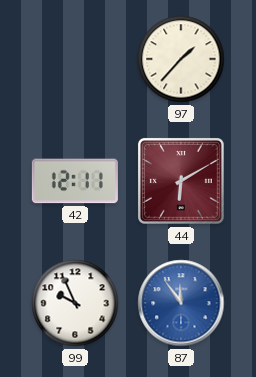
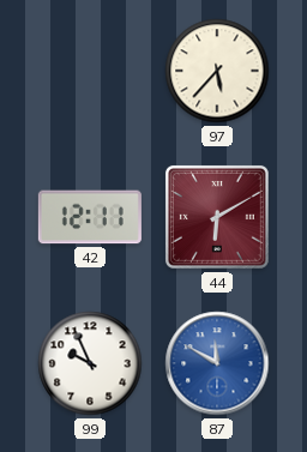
97: 1:37 -> 5:37 (217, 71)
87: 11:54 -> 11:50 (217, 363)
